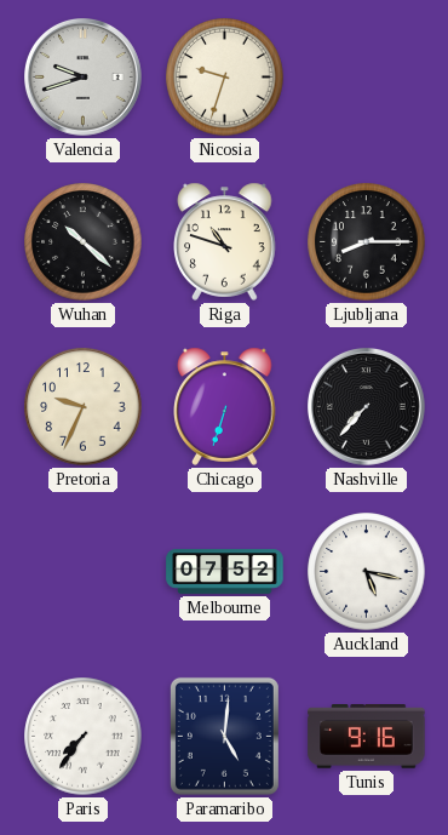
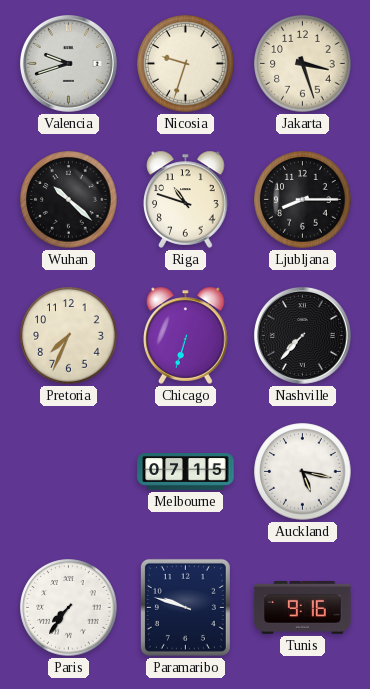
Jakarta: none -> 3:27 (303, 64)
Pretoria: 9:34 -> 7:34 (69, 336)
Melbourne: 07:52 -> 07:15 (186, 472)
Paramaribo: 5:01 -> 9:48 (185, 607)
